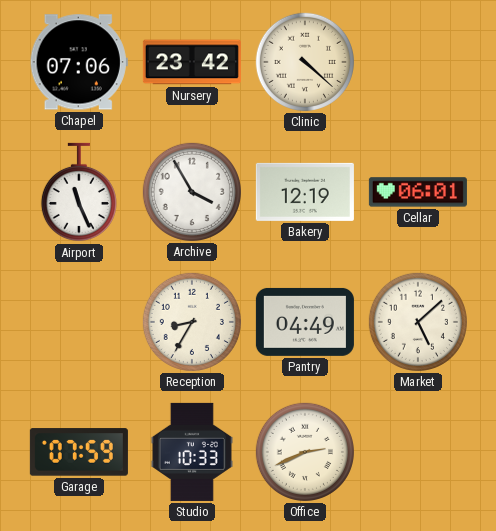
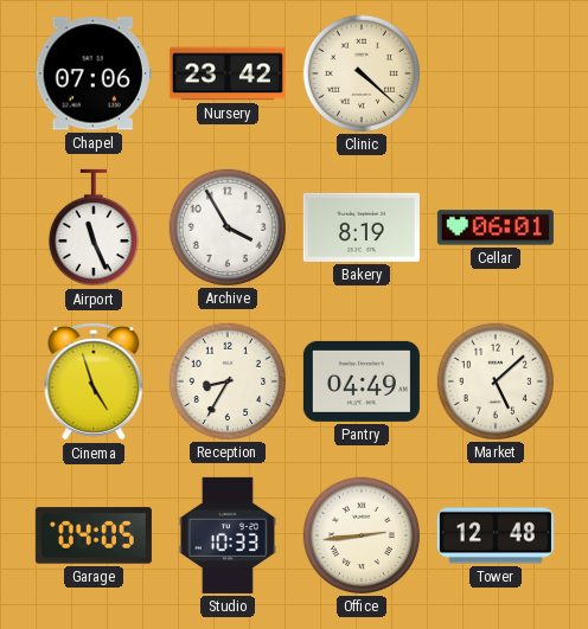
Bakery: 12:19 -> 8:19 (362, 227)
Cinema: none -> 4:57 (94, 381)
Garage: 07:59 -> 04:05 (94, 535)
Office: 2:41 -> 2:44 (362, 535)
Tower: none -> 12:48 (496, 535)
